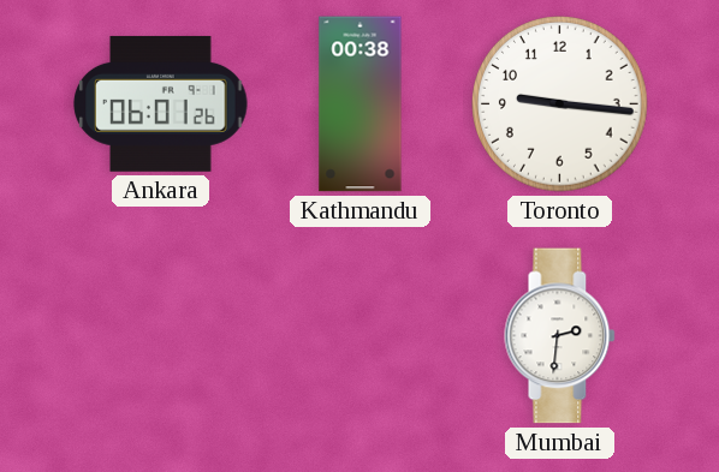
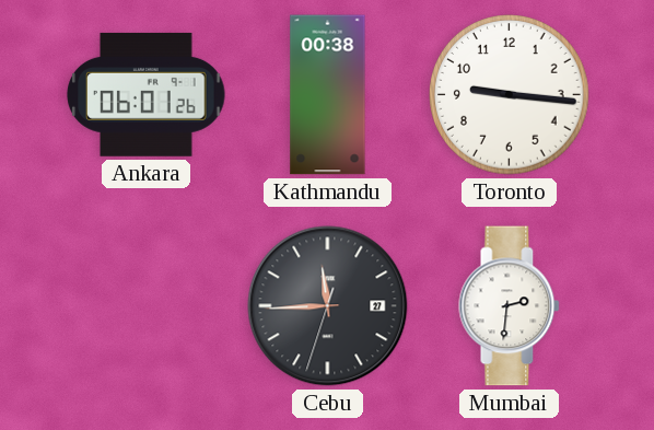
Cebu: none -> 11:44 (328, 306)
